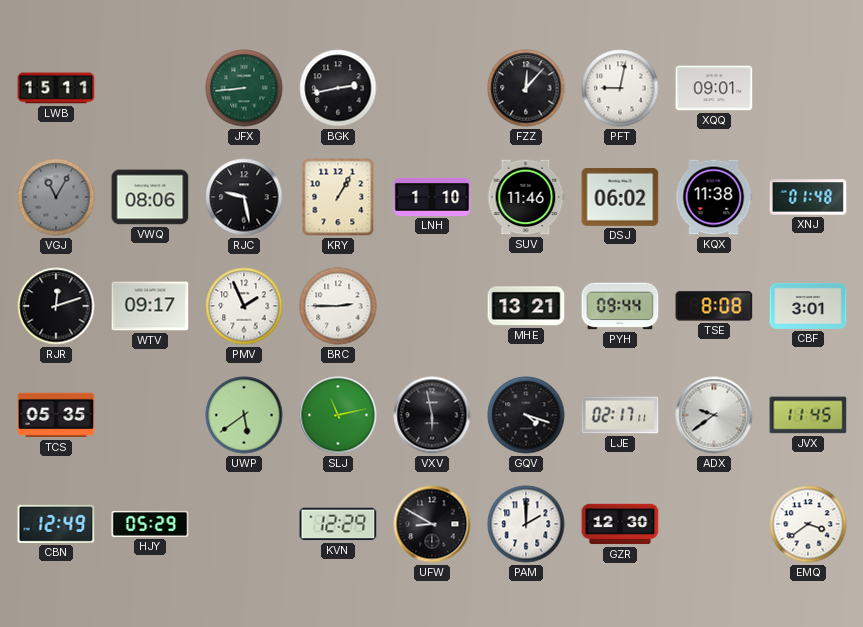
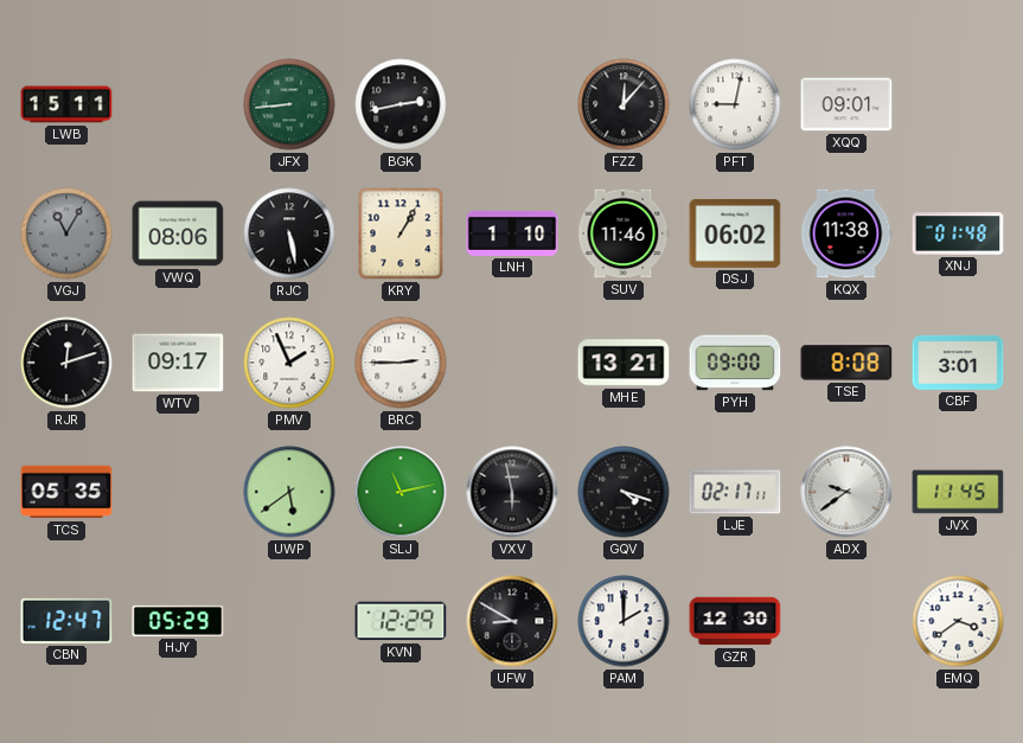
RJC: 9:28 -> 5:28 (289, 233)
PYH: 09:44 -> 09:00 (735, 363)
CBN: 12:49 -> 12:47 (66, 621)
